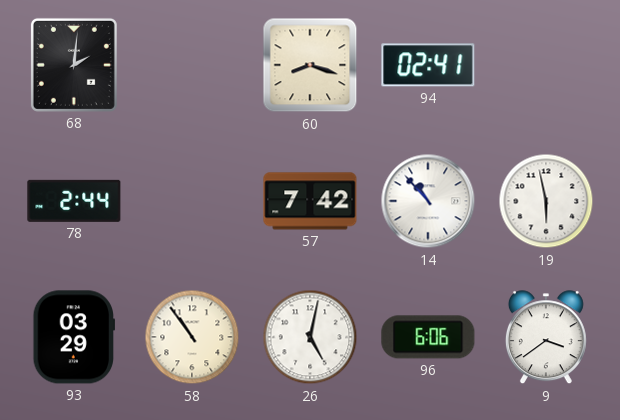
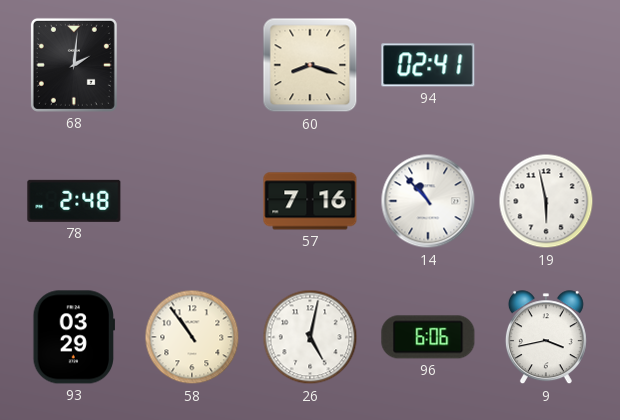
78: 2:44 -> 2:48 (74, 201)
57: 7:42 -> 7:16 (310, 201)
9: 3:39 -> 3:43 (546, 338)
